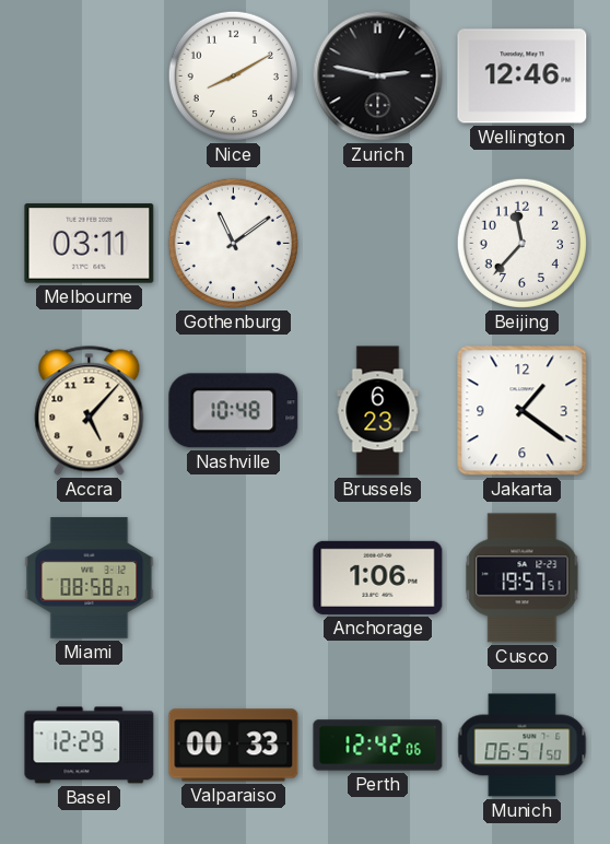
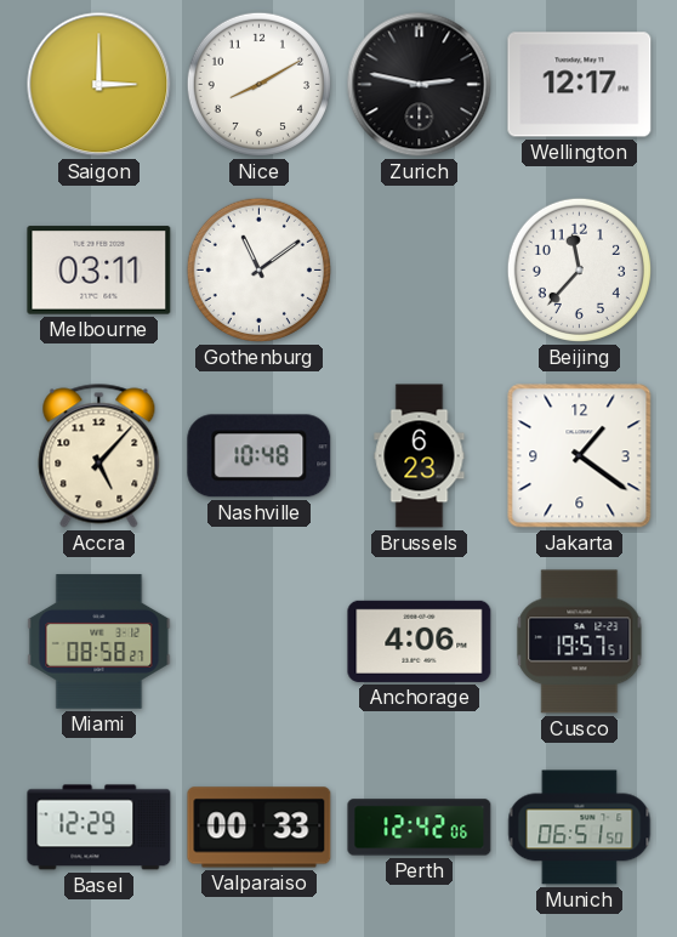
Saigon: none -> 3:00 (99, 85)
Wellington: 12:46 -> 12:17 (580, 85)
Anchorage: 1:06 -> 4:06 (420, 641)
